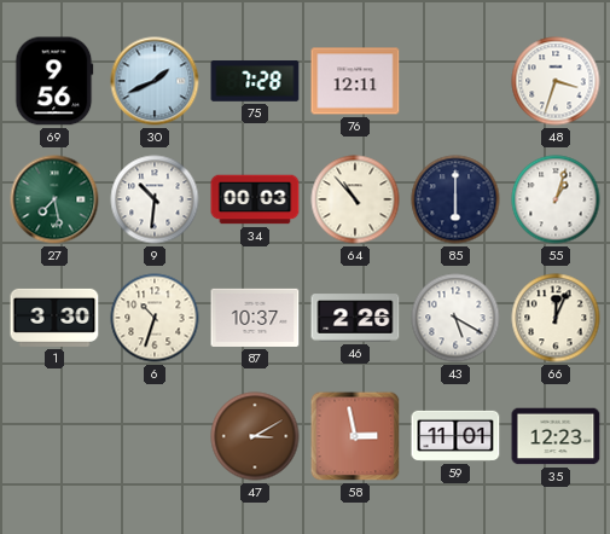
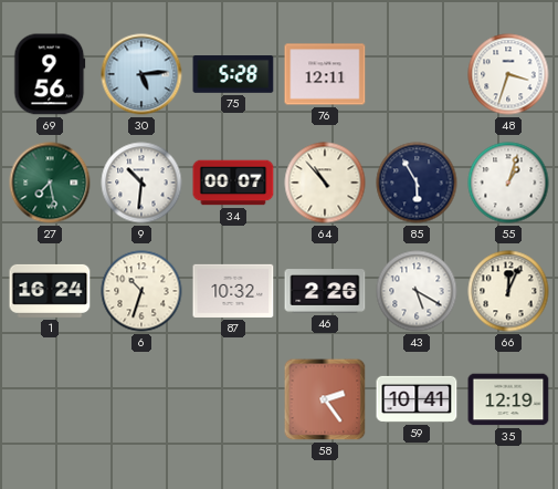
30: 1:41 -> 5:14 (141, 74)
75: 7:28 -> 5:28 (233, 74)
34: 00:03 -> 00:07 (233, 183)
85: 6:00 -> 5:55 (417, 183)
1: 3:30 -> 16:24 (50, 291)
87: 10:37 -> 10:32 (233, 291)
47: 3:10 -> none (255, 436)
58: 2:58 -> 2:24 (325, 399)
59: 11:01 -> 10:41 (417, 399)
35: 12:23 -> 12:19 (508, 399)
